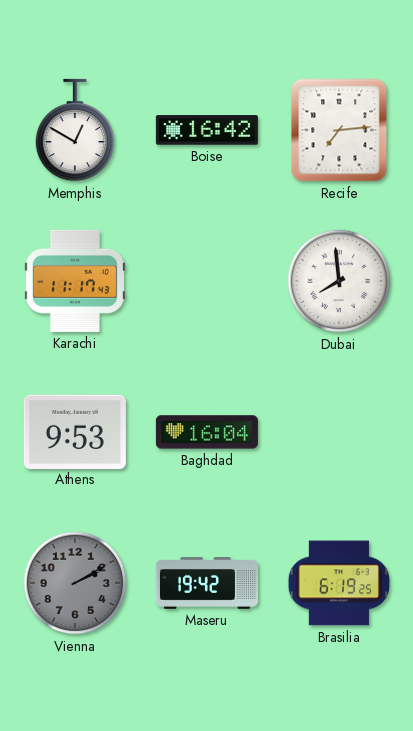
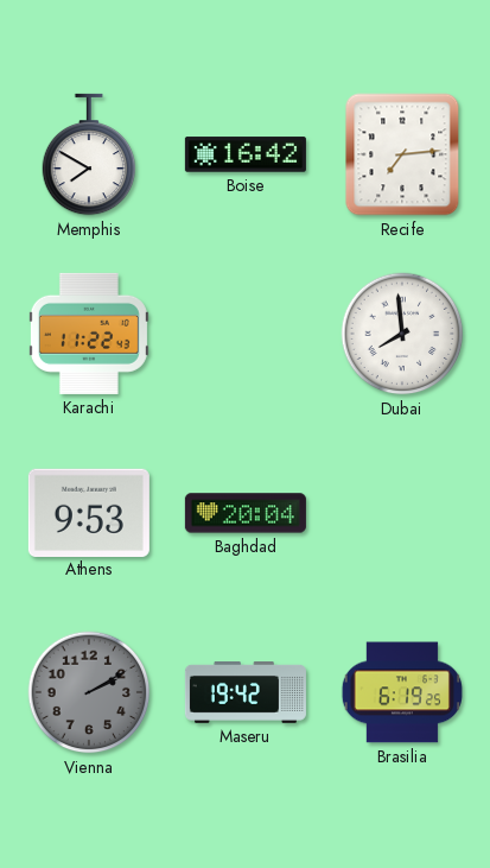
Memphis: 12:50 -> 7:50 (89, 154)
Karachi: 11:17 -> 11:22 (89, 334)
Baghdad: 16:04 -> 20:04 (246, 513)
